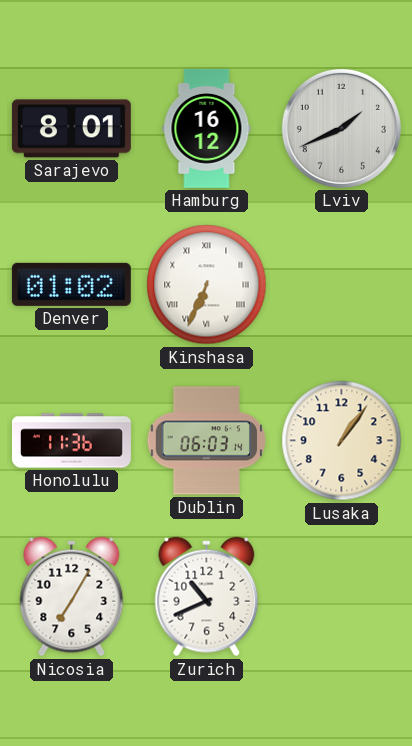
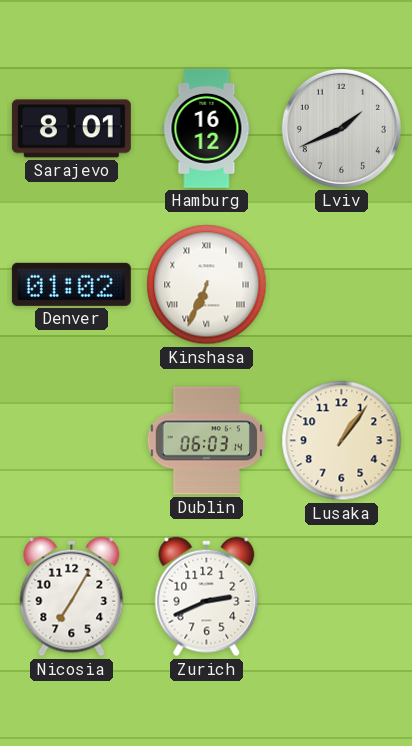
Honolulu: 11:36 -> none (71, 441)
Zurich: 10:41 -> 2:41 (207, 597)
